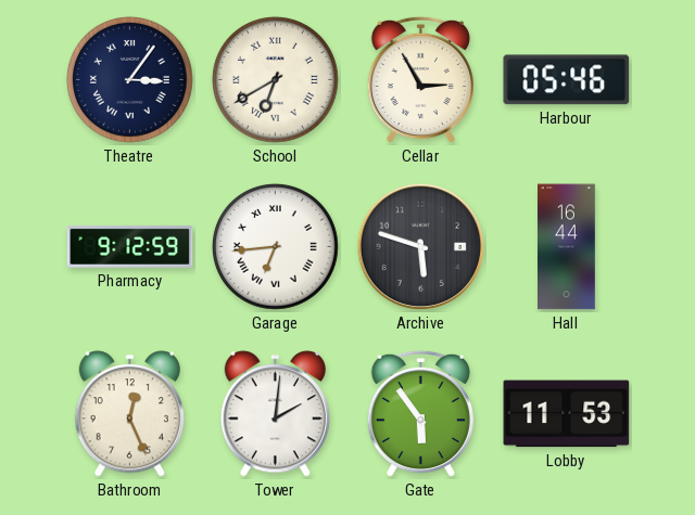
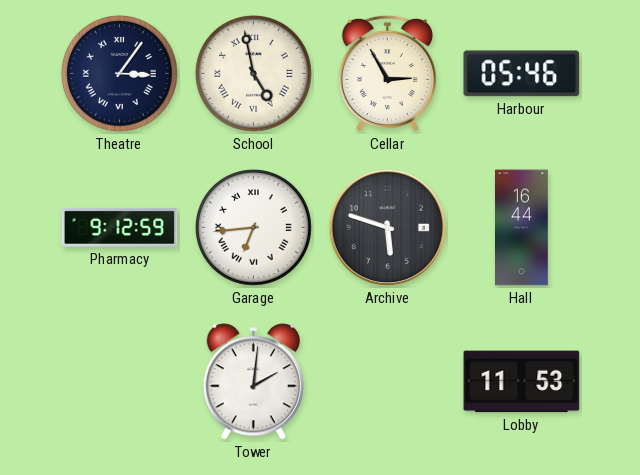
School: 6:40 -> 4:58 (253, 73)
Bathroom: 12:26 -> none (129, 414)
Gate: 5:54 -> none (420, 414)
